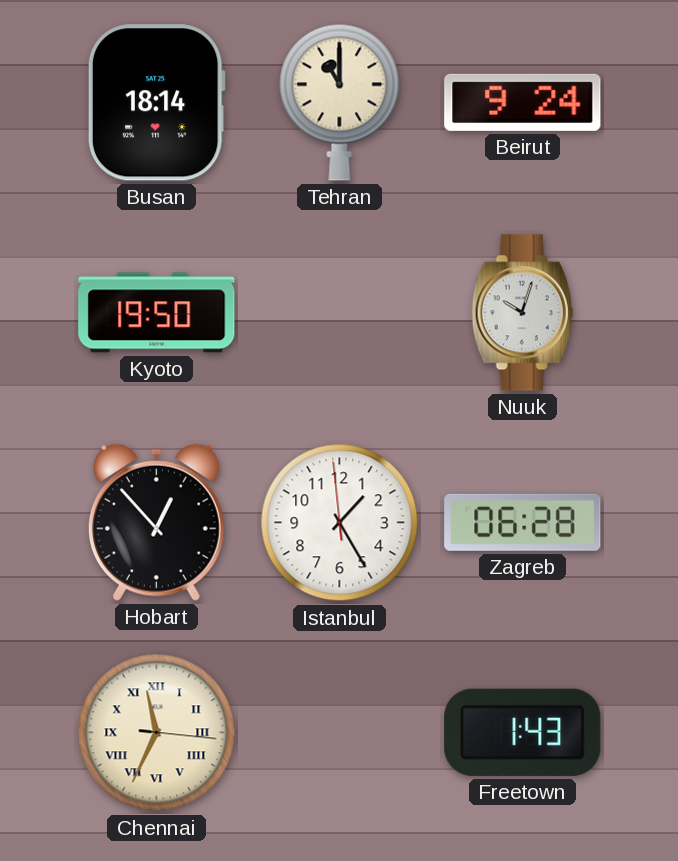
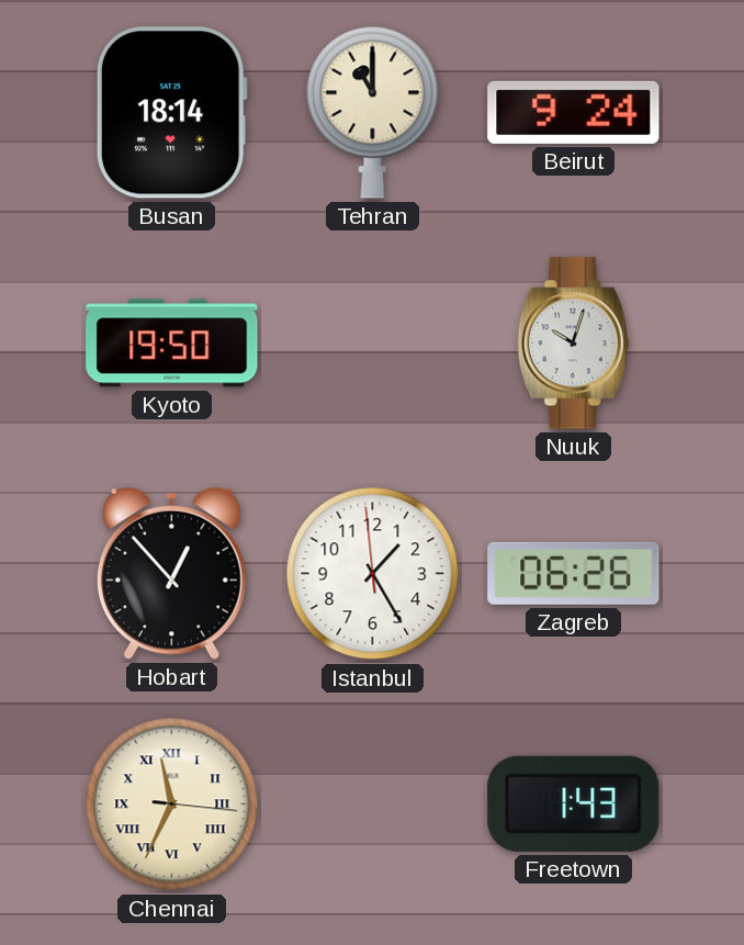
Zagreb: 06:28 -> 06:26 (574, 573)
